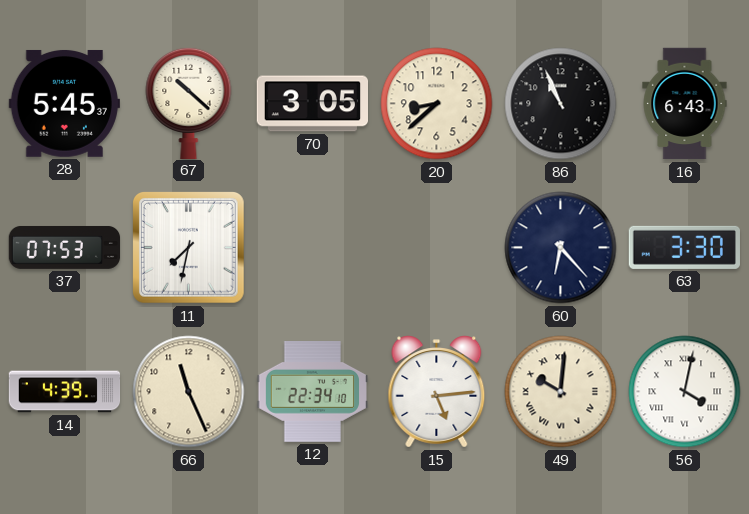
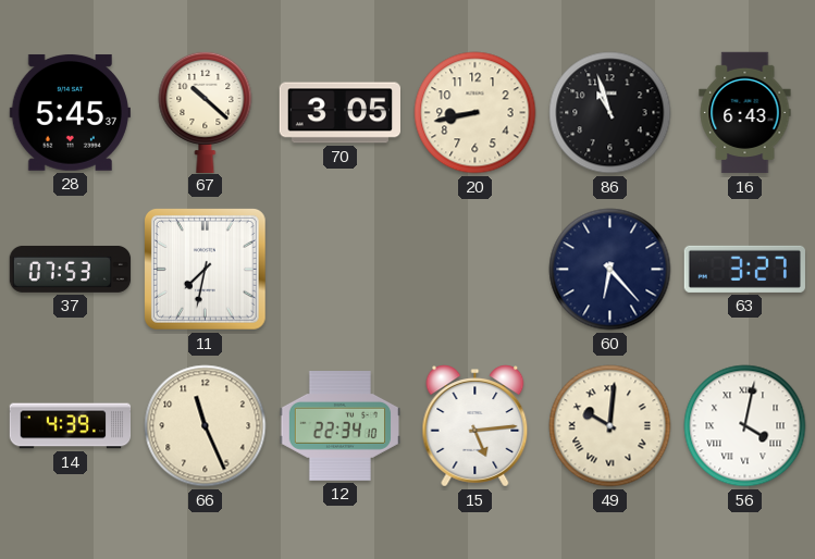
20: 8:38 -> 8:43 (476, 113)
86: 10:56 -> 10:57 (610, 113)
63: 3:30 -> 3:27 (744, 269)
